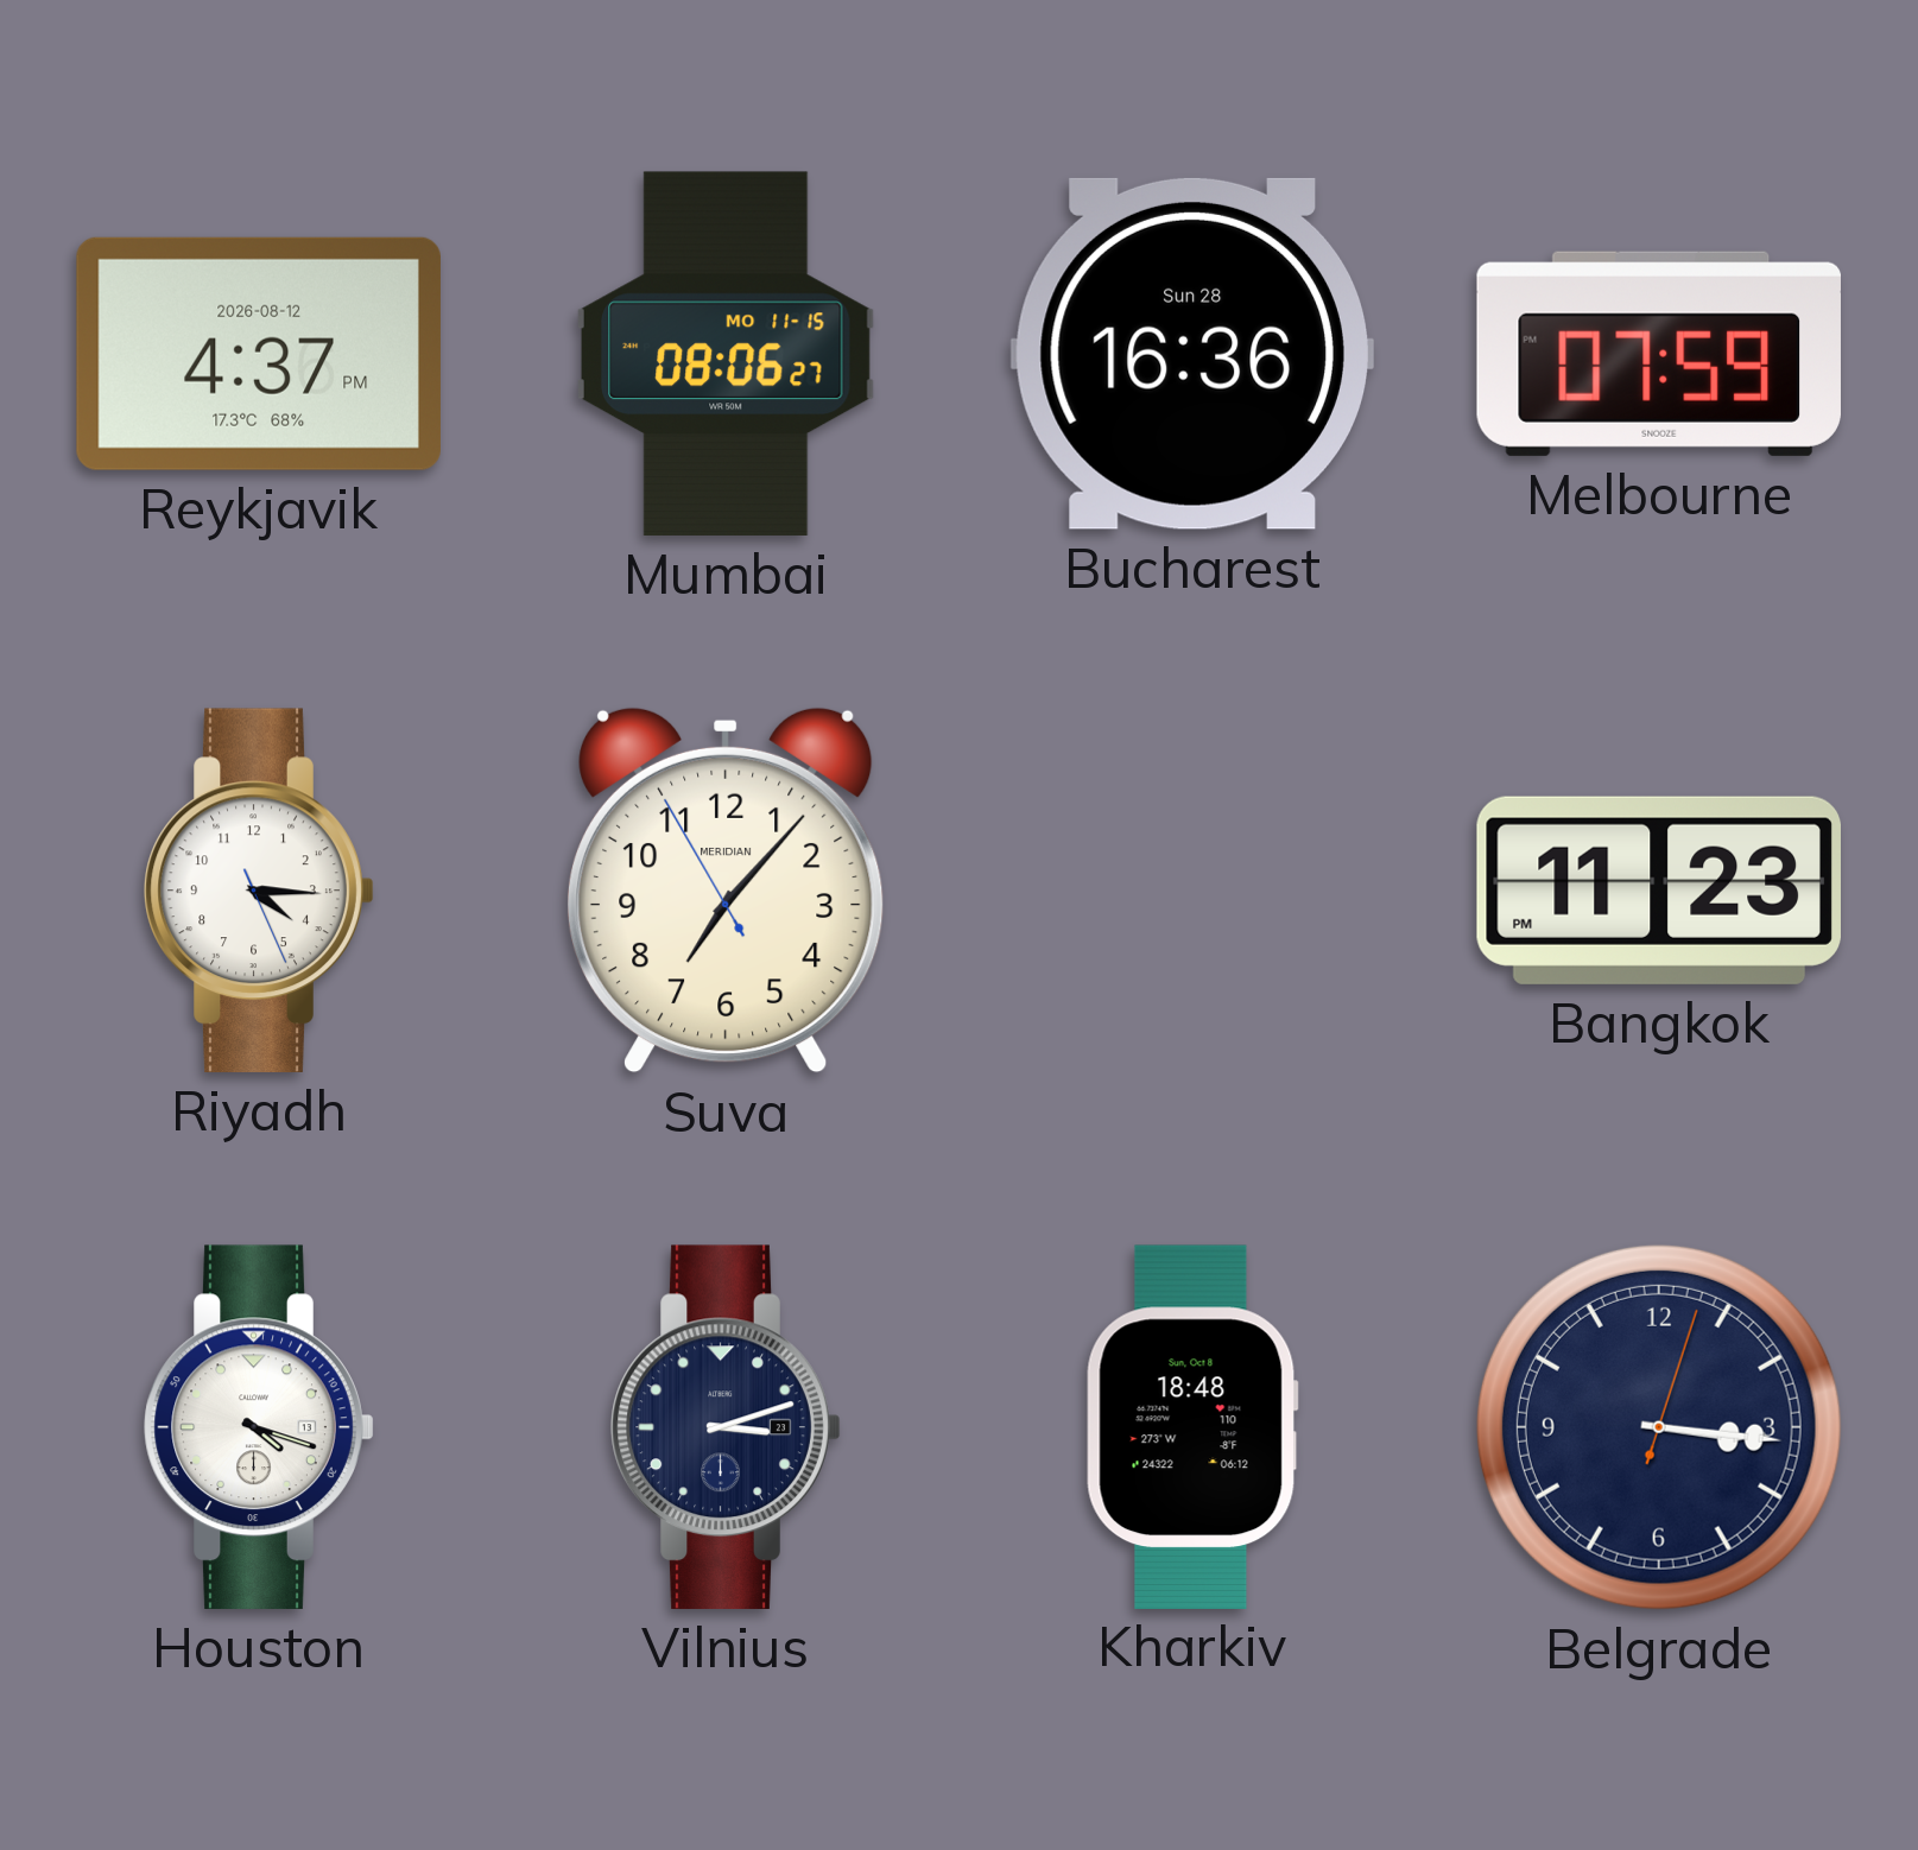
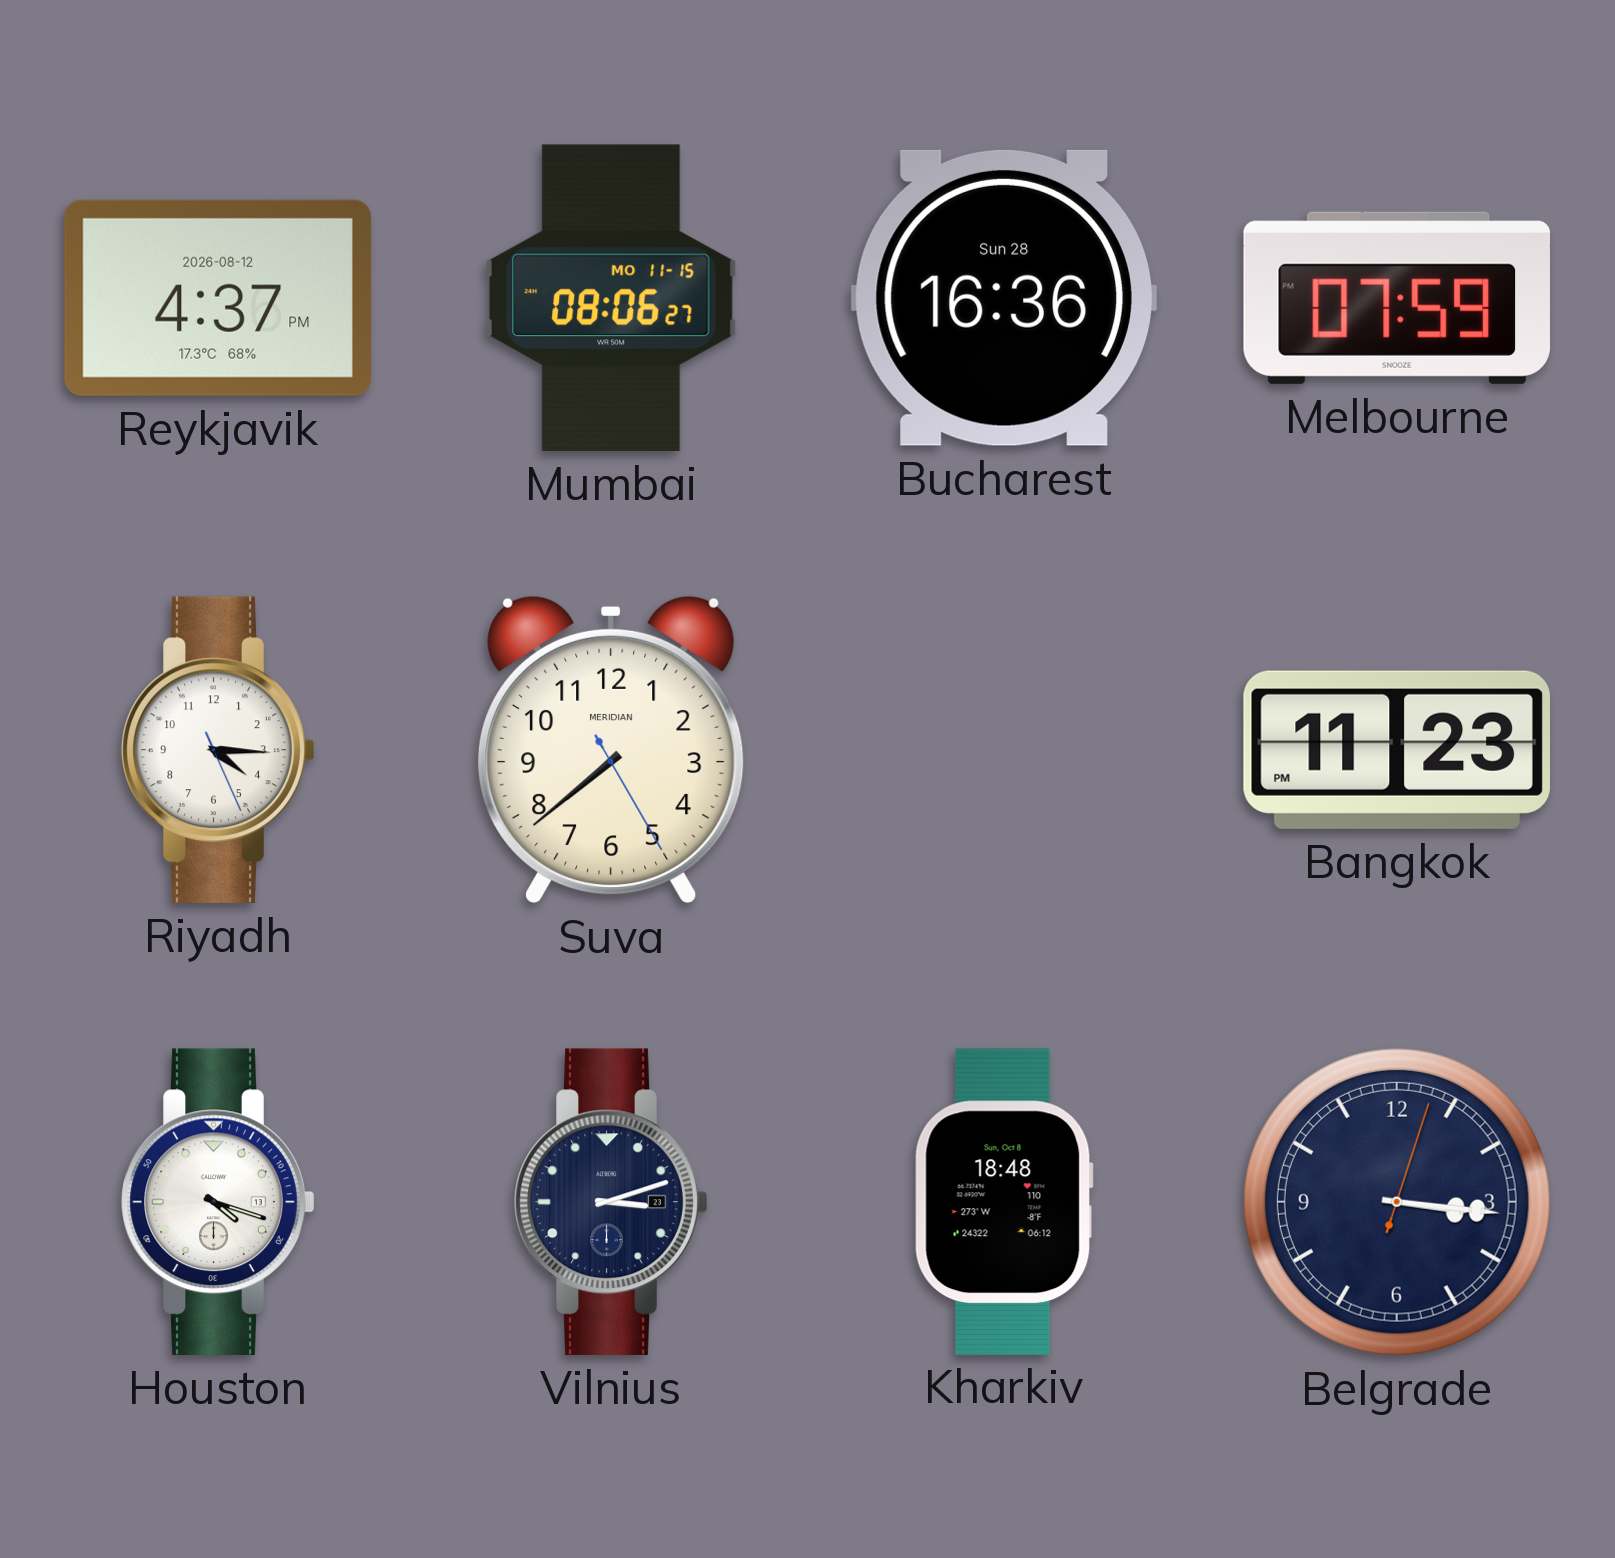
Suva: 7:06 -> 7:38 (611, 750)
